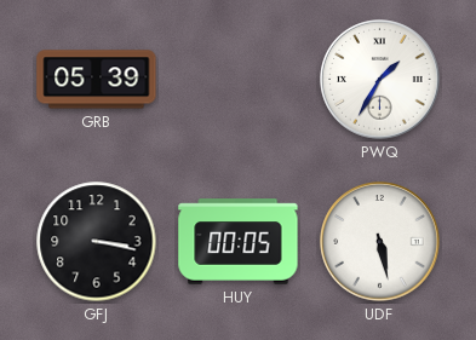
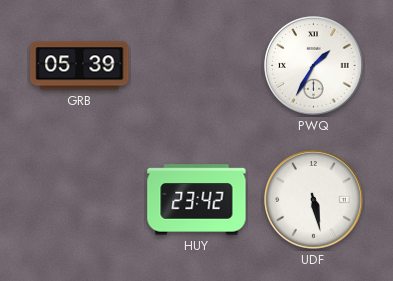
GFJ: 3:17 -> none (97, 242)
HUY: 00:05 -> 23:42 (197, 200)
